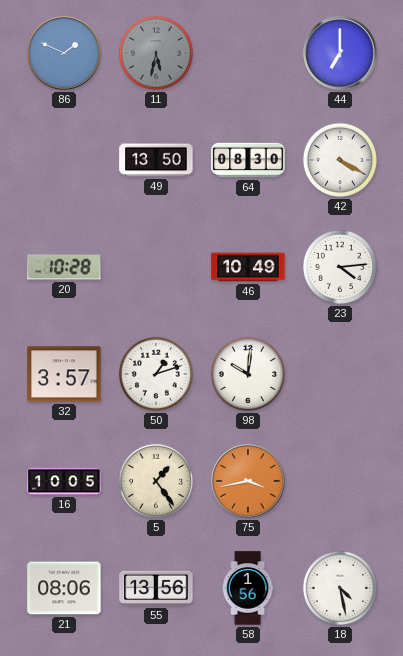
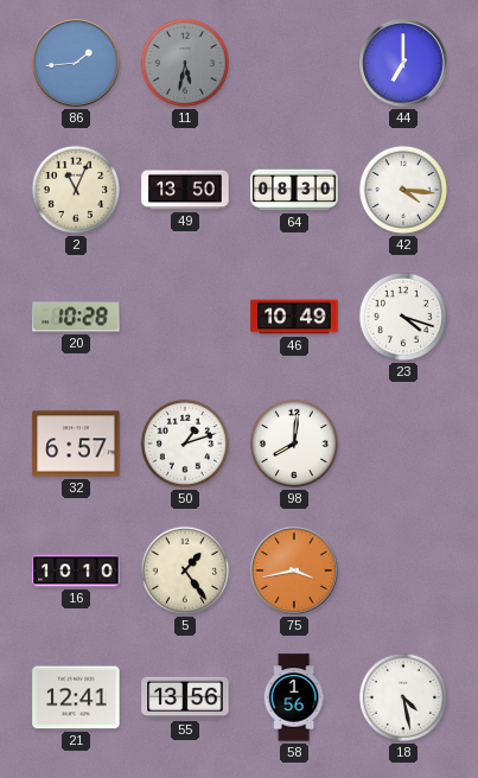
86: 1:49 -> 1:44 (76, 63)
2: none -> 11:04 (76, 190)
42: 4:20 -> 4:16 (403, 190)
23: 4:14 -> 4:18 (403, 317)
32: 3:57 -> 6:57 (76, 444)
98: 10:01 -> 8:01 (294, 444)
16: 10:05 -> 10:10 (76, 570)
21: 08:06 -> 12:41 (76, 697)
